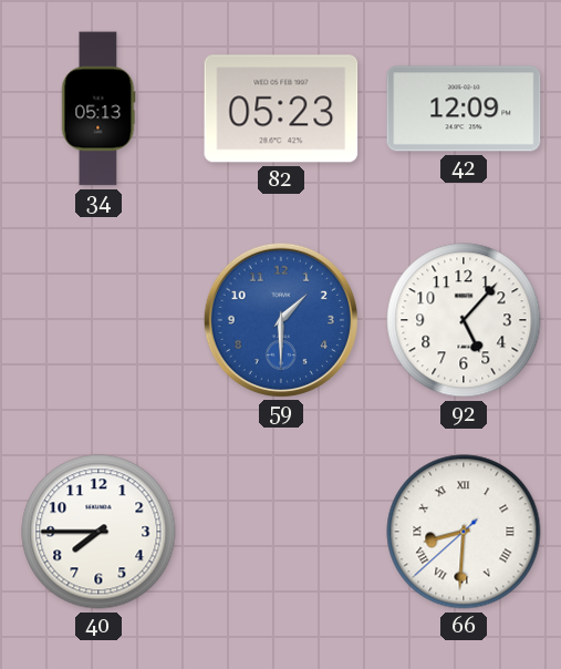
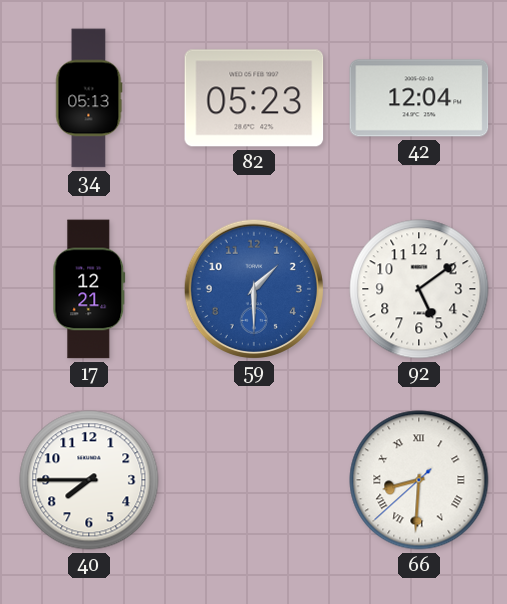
42: 12:09 -> 12:04 (419, 98)
17: none -> 12:21 (89, 289)
92: 5:07 -> 5:09 (419, 289)
